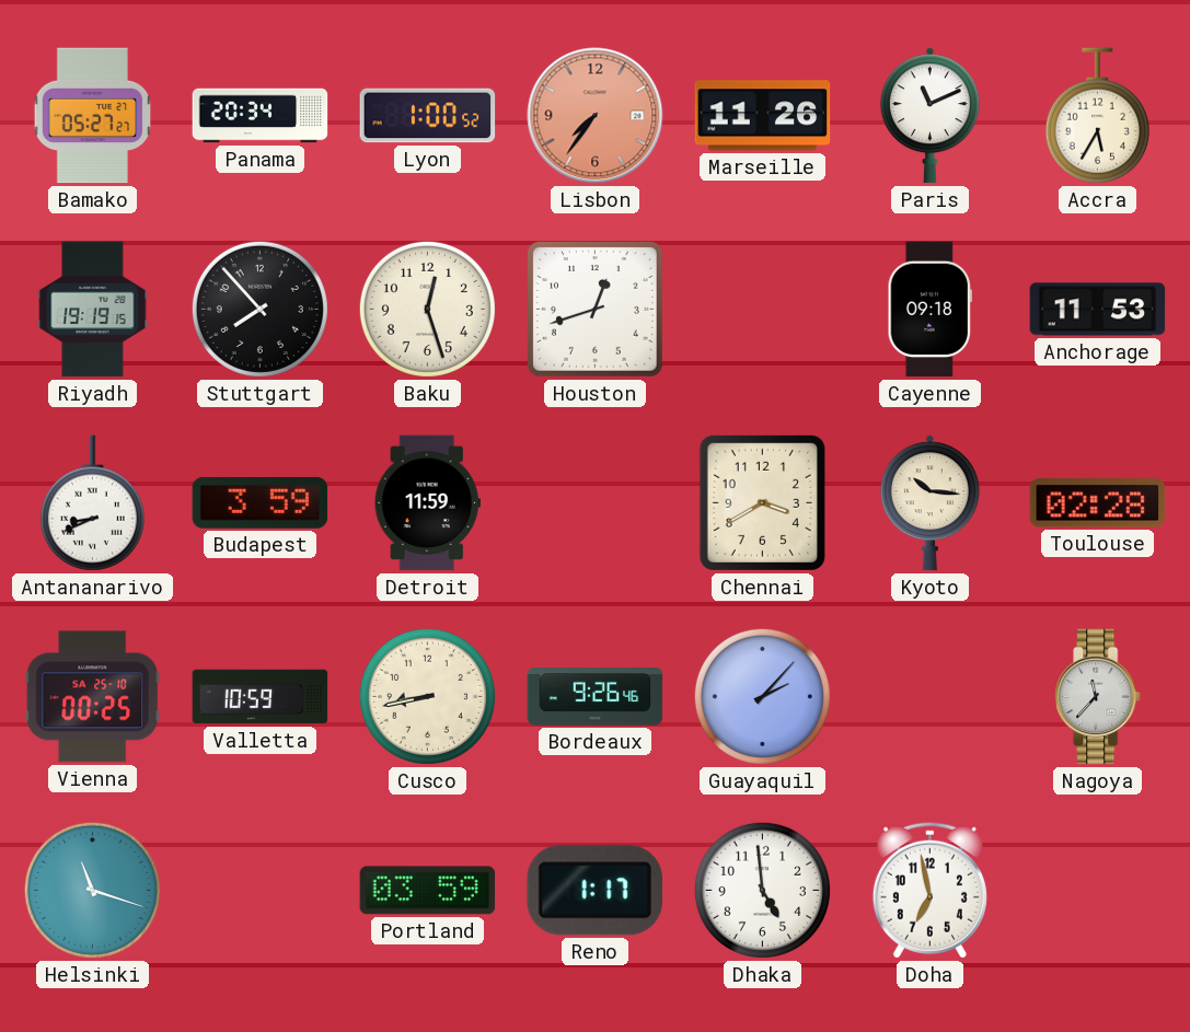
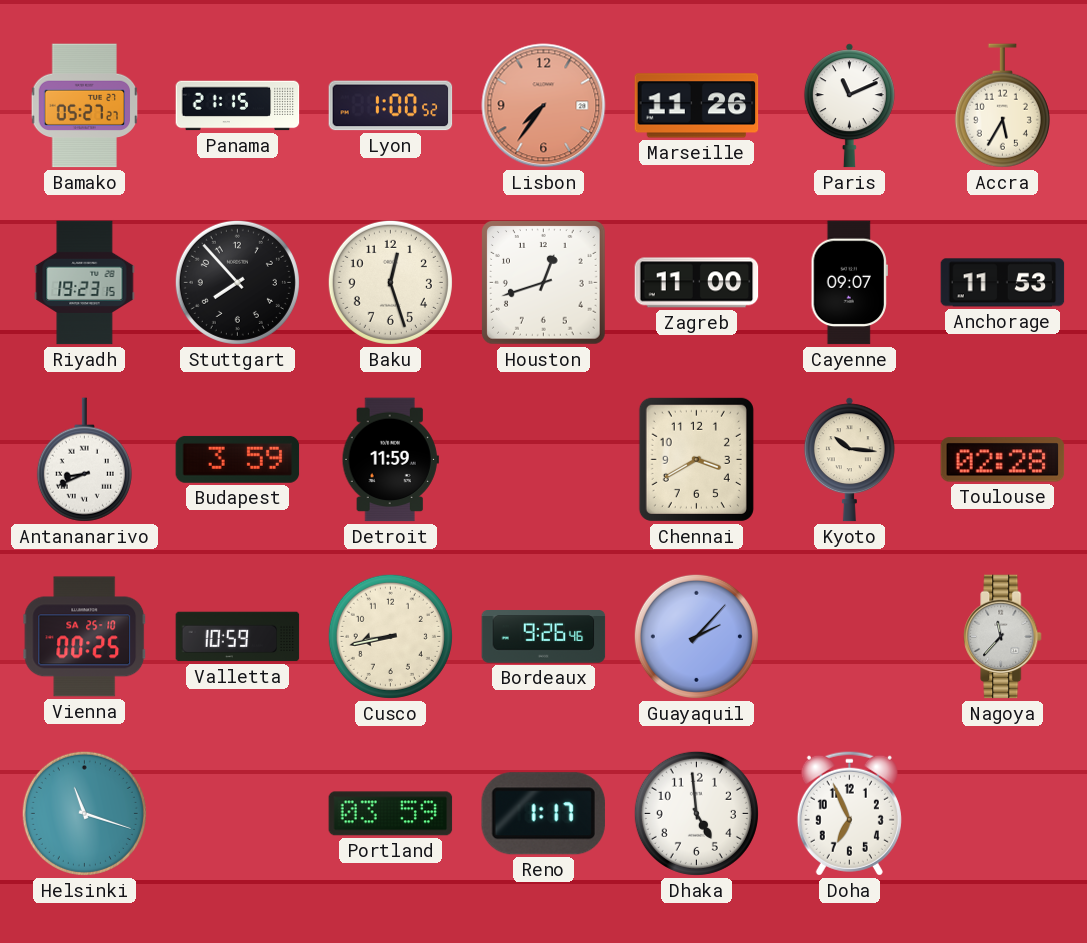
Panama: 20:34 -> 21:15 (238, 106)
Riyadh: 19:19 -> 19:23 (85, 283)
Zagreb: none -> 11:00 (697, 283)
Cayenne: 09:18 -> 09:07 (849, 283)
Doha: 6:58 -> 6:56 (849, 813)
